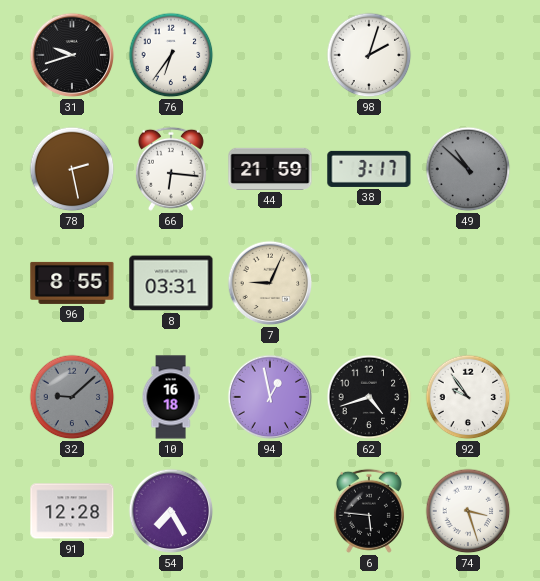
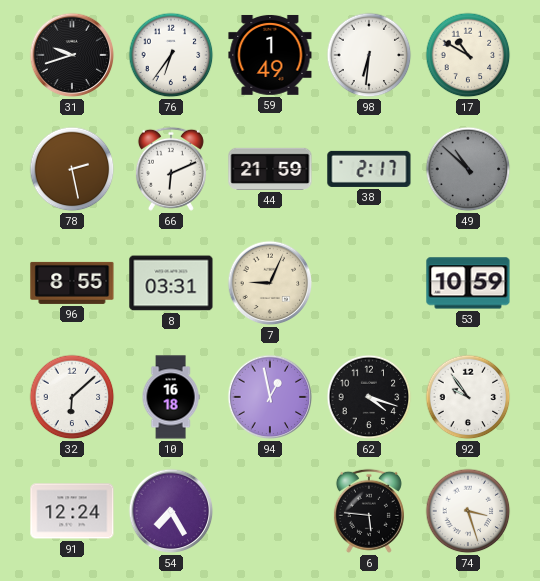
59: none -> 1:49 (270, 55)
98: 2:03 -> 6:31 (369, 55)
17: none -> 10:50 (468, 55)
66: 6:16 -> 6:11 (171, 169)
38: 3:17 -> 2:17 (369, 169)
53: none -> 10:59 (468, 283)
32: 9:08 -> 6:08 (72, 397)
32 dial: grey -> white (72, 397)
62: 4:42 -> 4:18 (369, 397)
91: 12:28 -> 12:24 (72, 511)
